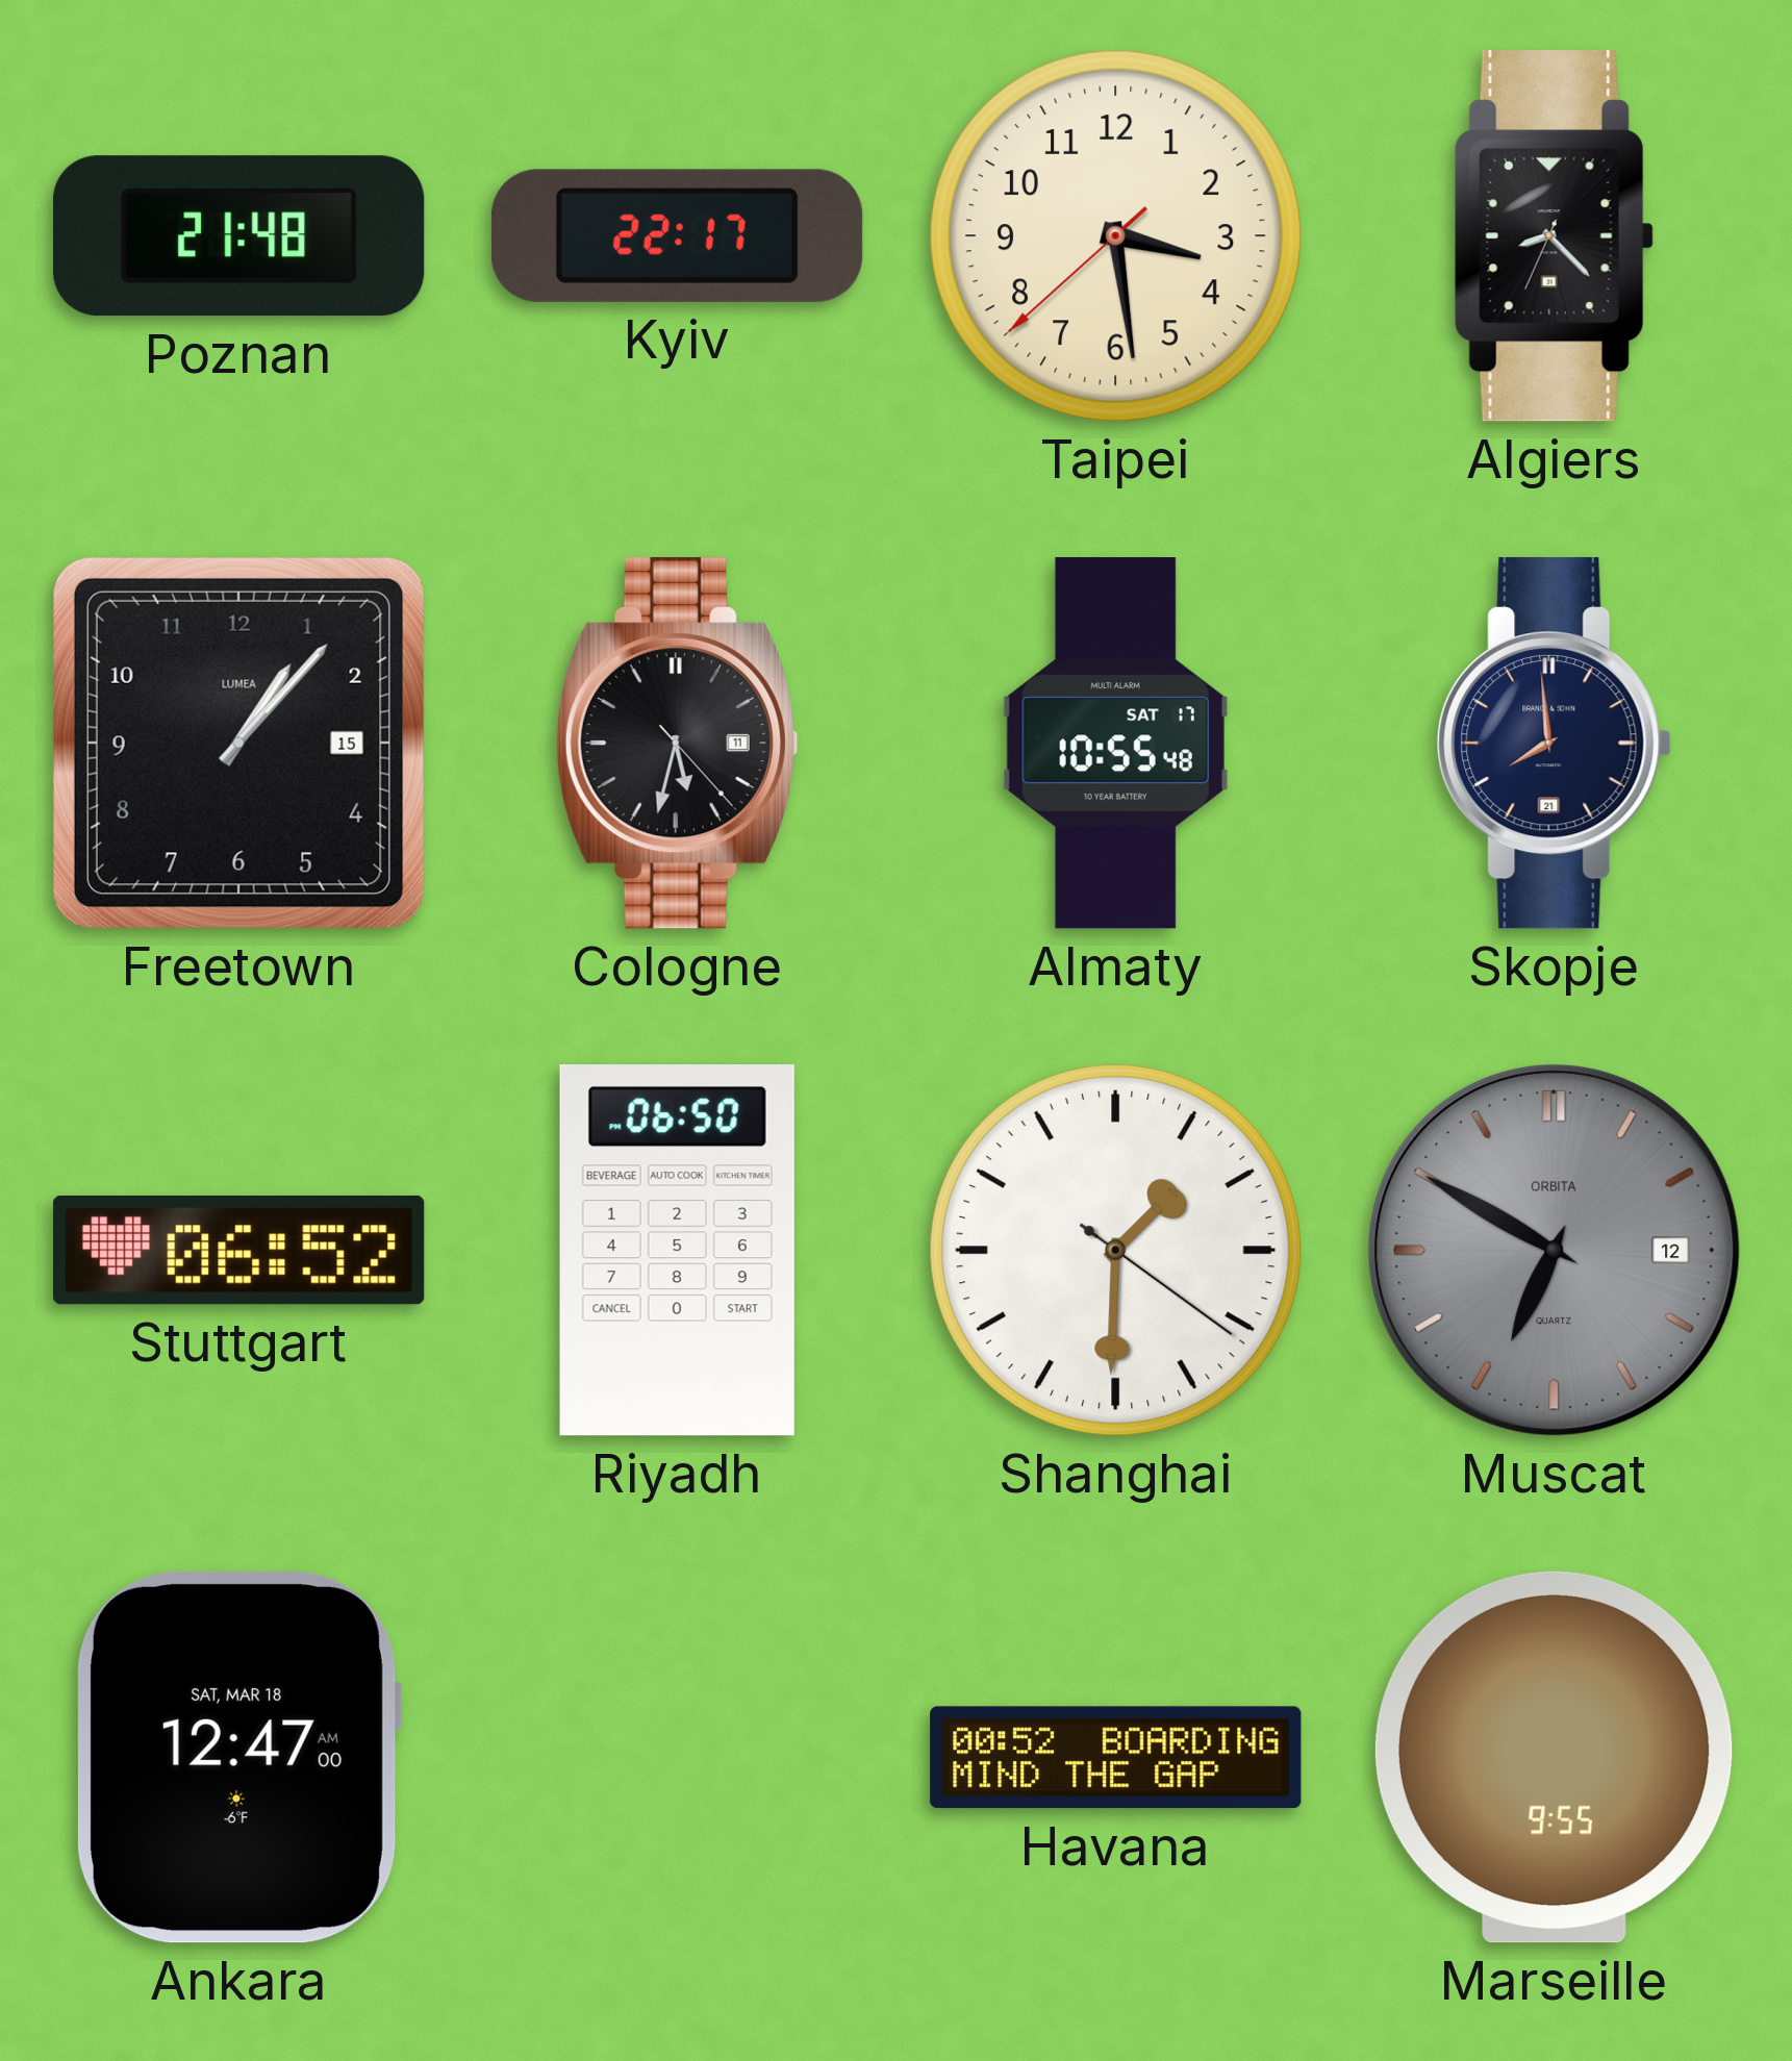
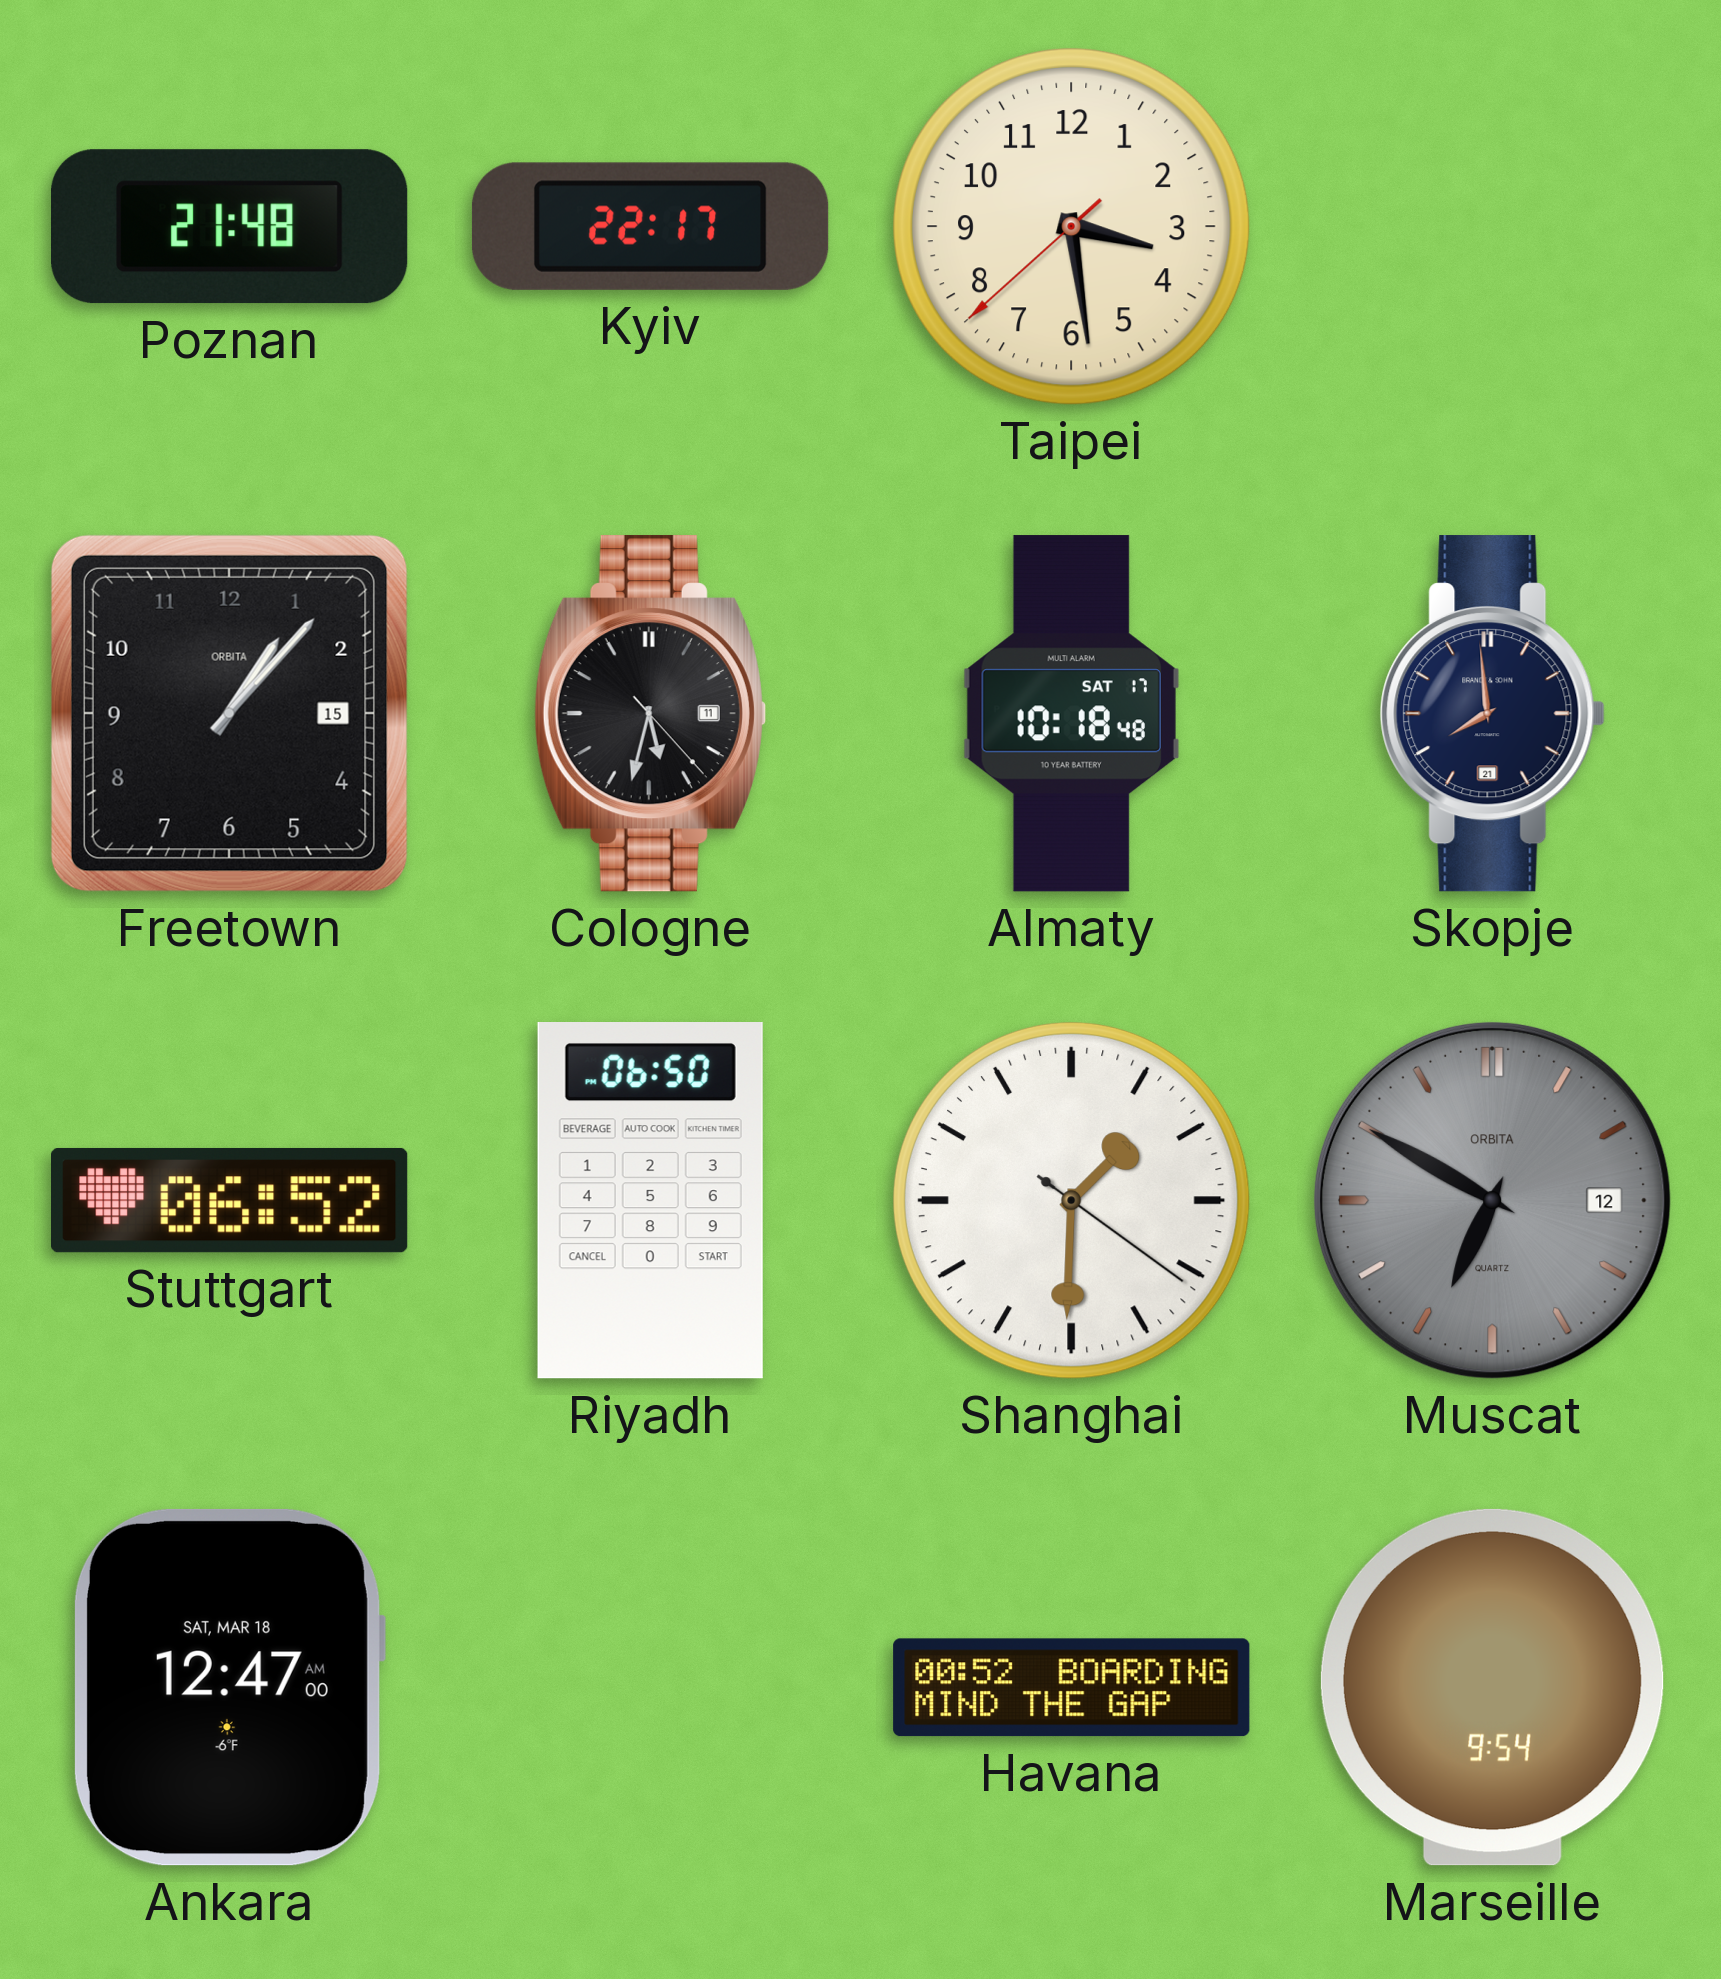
Algiers: 8:22 -> none (1554, 236)
Freetown brand: LUMEA -> ORBITA (229, 713)
Almaty: 10:55 -> 10:18 (1071, 714)
Marseille: 9:55 -> 9:54 (1492, 1687)
